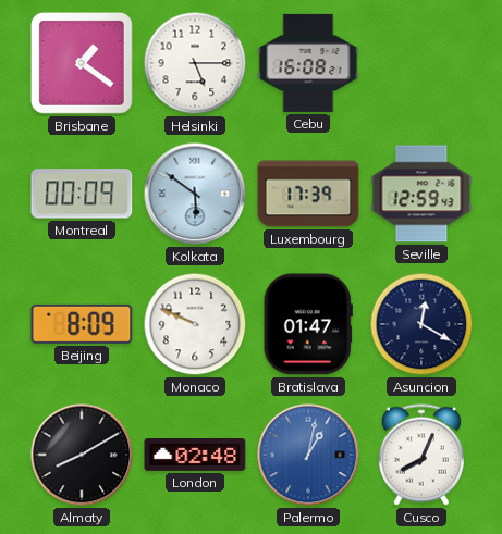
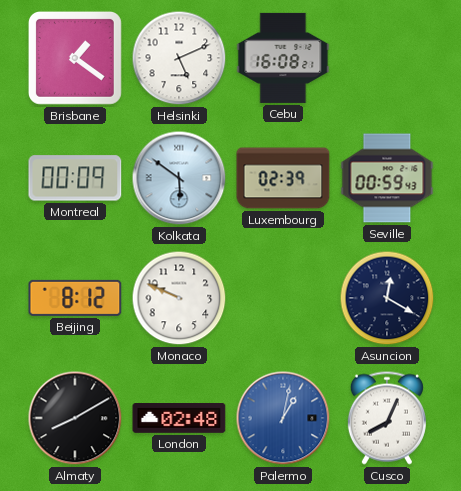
Helsinki: 5:15 -> 5:11 (179, 58)
Luxembourg: 17:39 -> 02:39 (283, 178)
Seville: 12:59 -> 00:59 (387, 178)
Beijing: 8:09 -> 8:12 (75, 298)
Bratislava: 01:47 -> none (308, 324)
